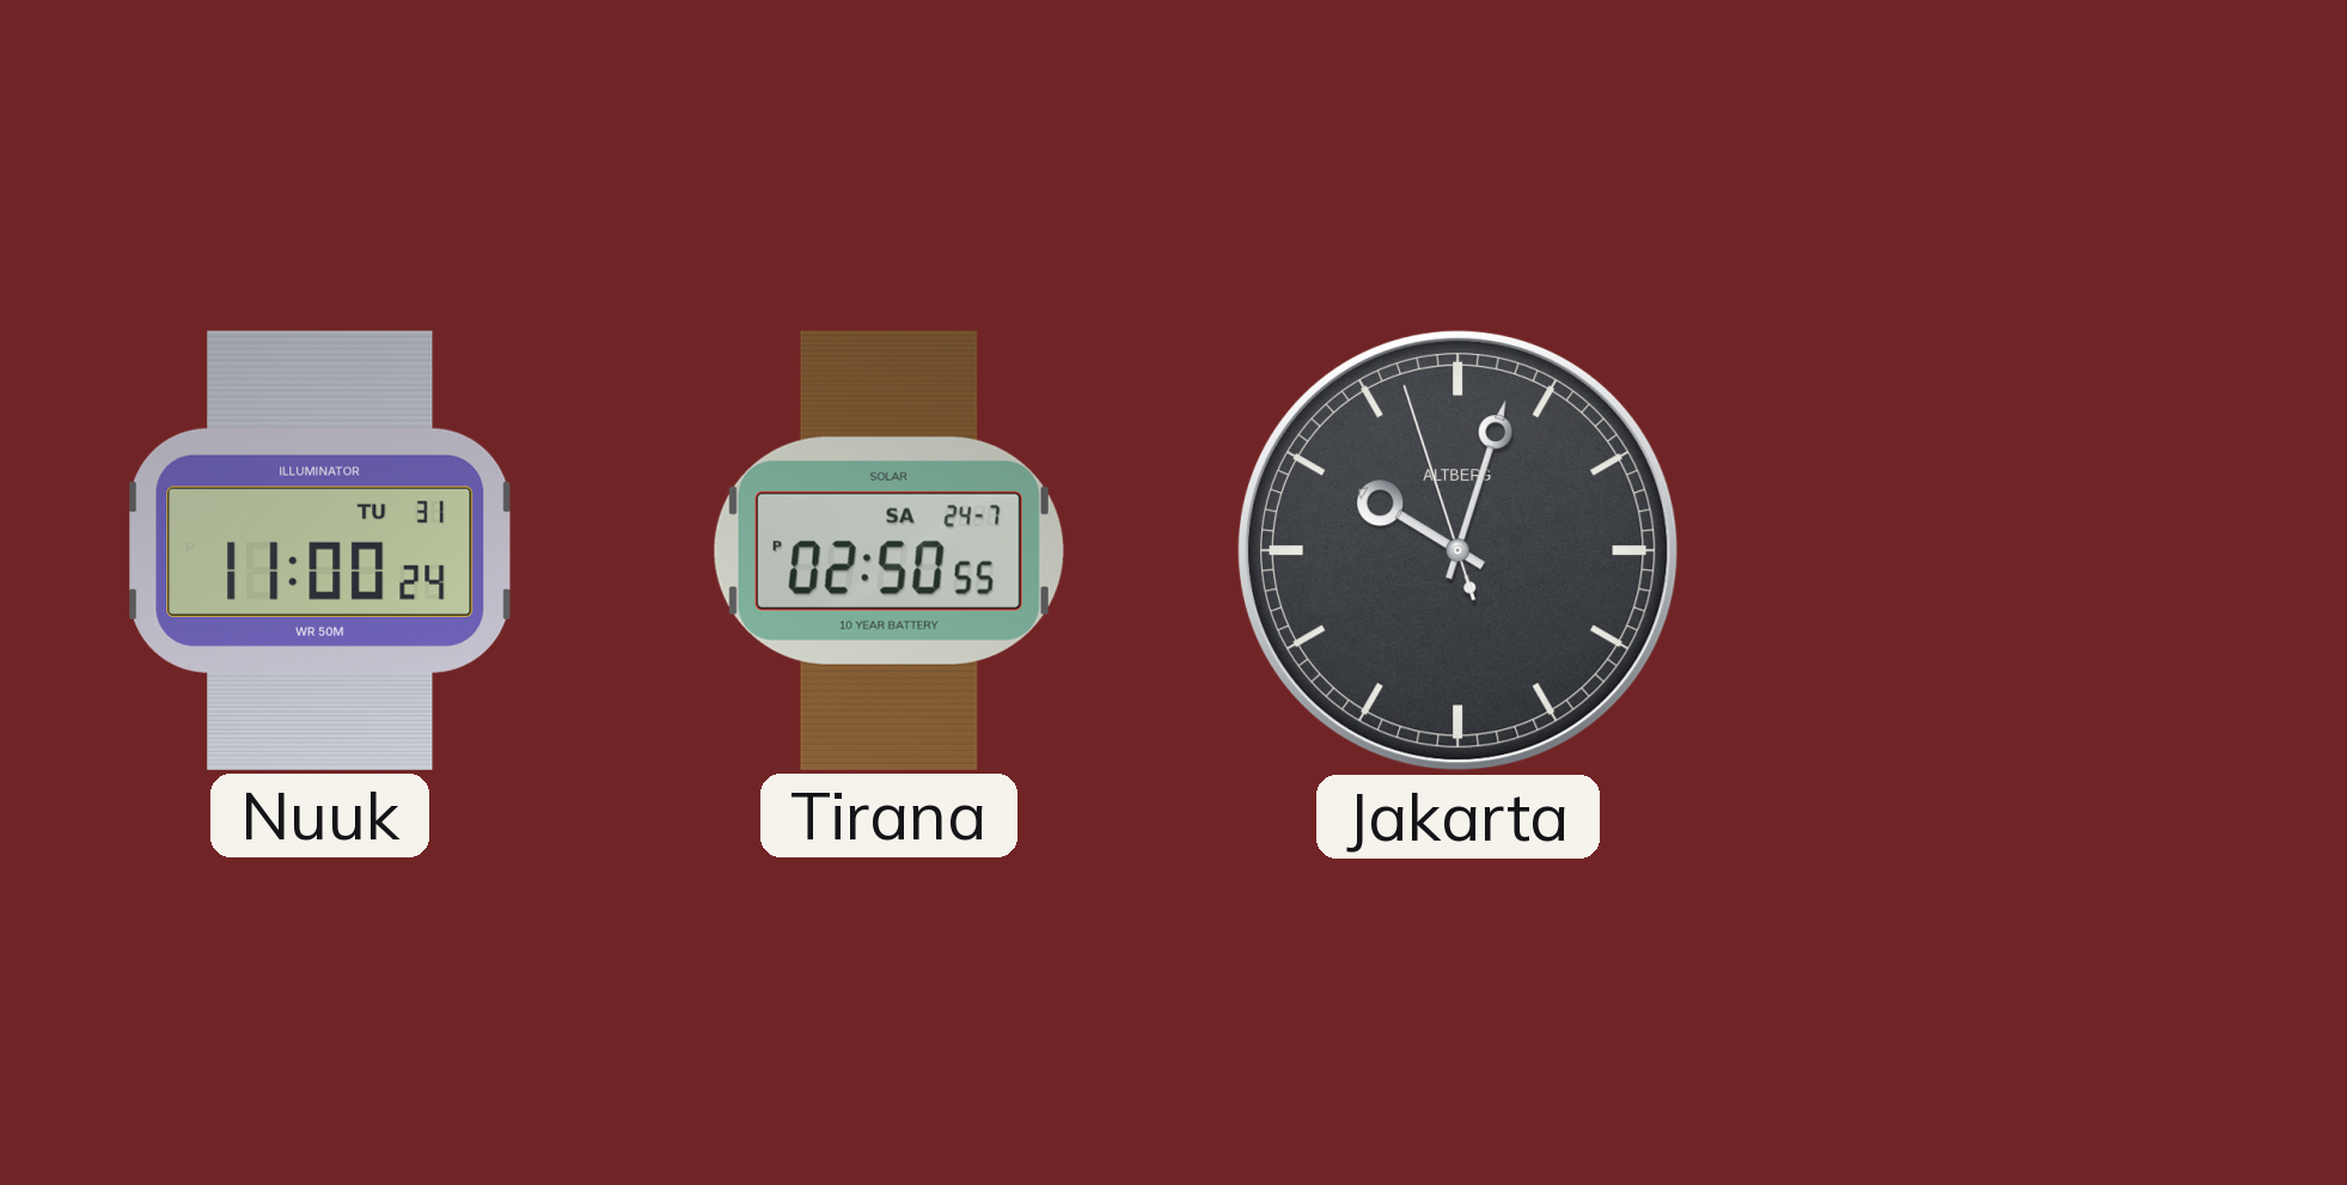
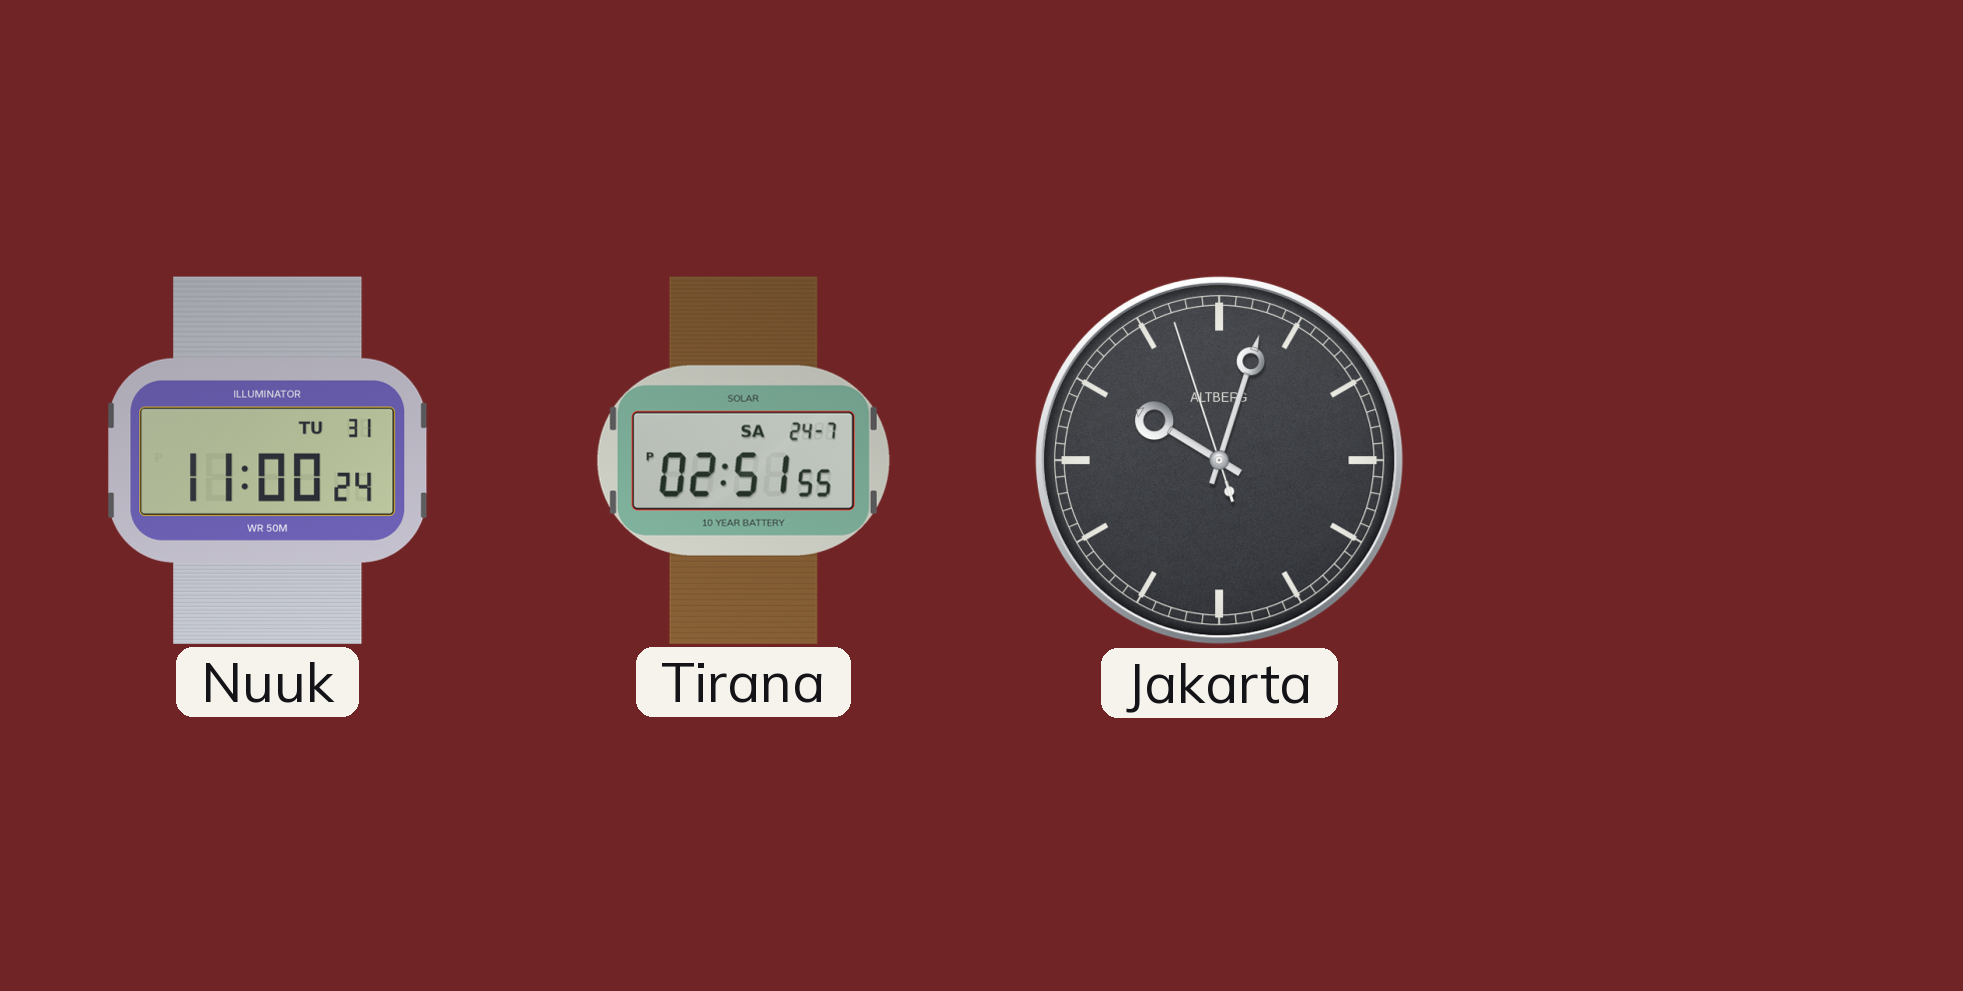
Tirana: 02:50 -> 02:51 (743, 460)
